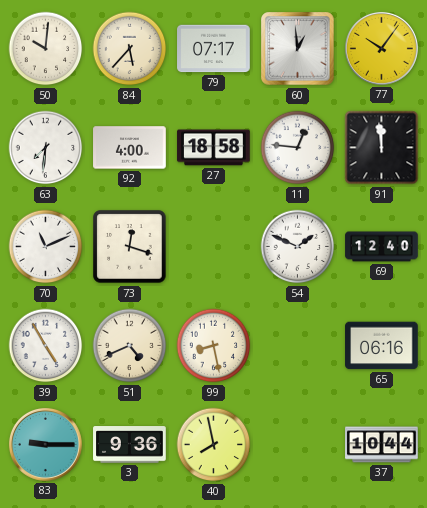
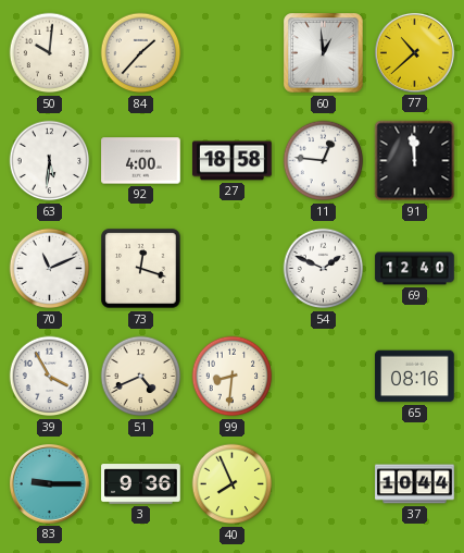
84: 5:37 -> 1:37 (141, 53)
79: 07:17 -> none (214, 49)
77: 10:06 -> 10:38 (414, 52)
63: 7:31 -> 5:31 (50, 161)
39: 4:55 -> 3:55 (50, 377)
99: 8:28 -> 8:31 (233, 377)
65: 06:16 -> 08:16 (415, 377)
40: 7:58 -> 7:56 (233, 484)
